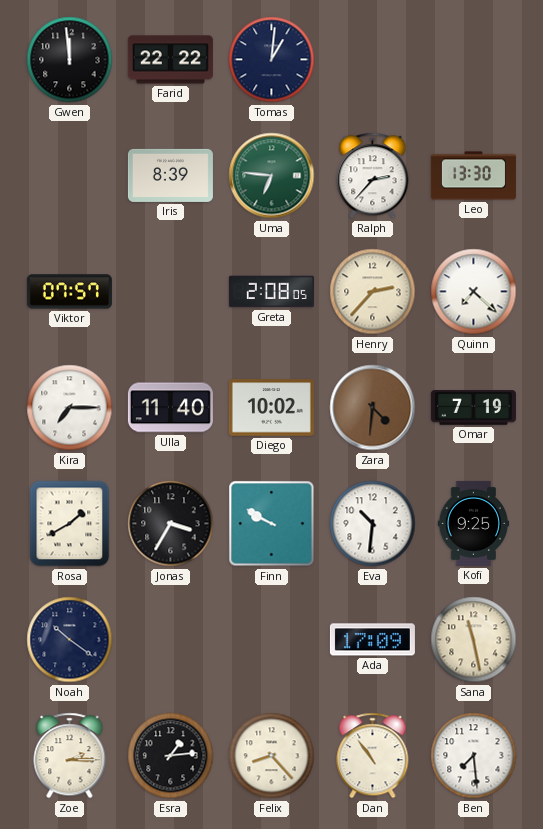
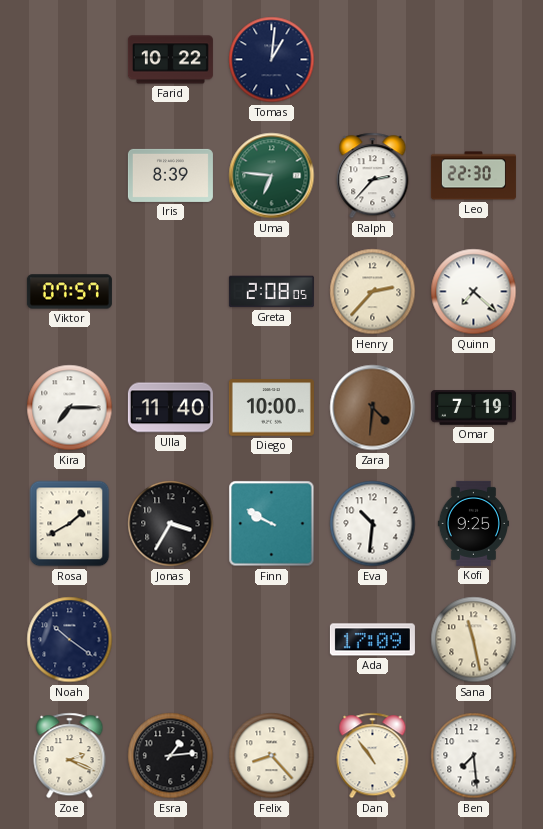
Gwen: 11:59 -> none (70, 60)
Farid: 22:22 -> 10:22 (170, 60)
Leo: 13:30 -> 22:30 (473, 176)
Diego: 10:02 -> 10:00 (271, 408)
Zoe: 2:15 -> 2:19 (70, 756)
